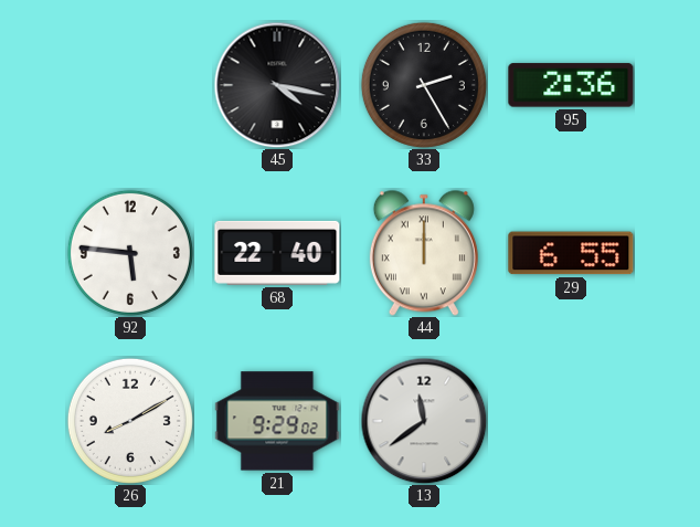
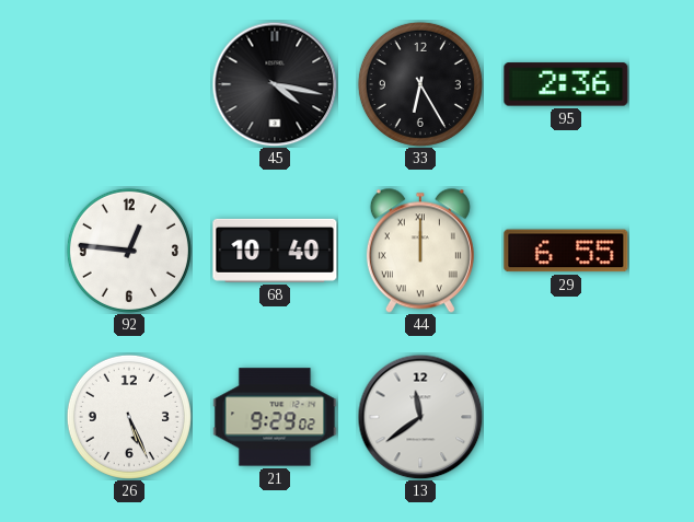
33: 2:25 -> 6:25 (420, 84)
92: 5:46 -> 12:46 (129, 251)
68: 22:40 -> 10:40 (275, 251)
26: 8:10 -> 5:26 (129, 417)
